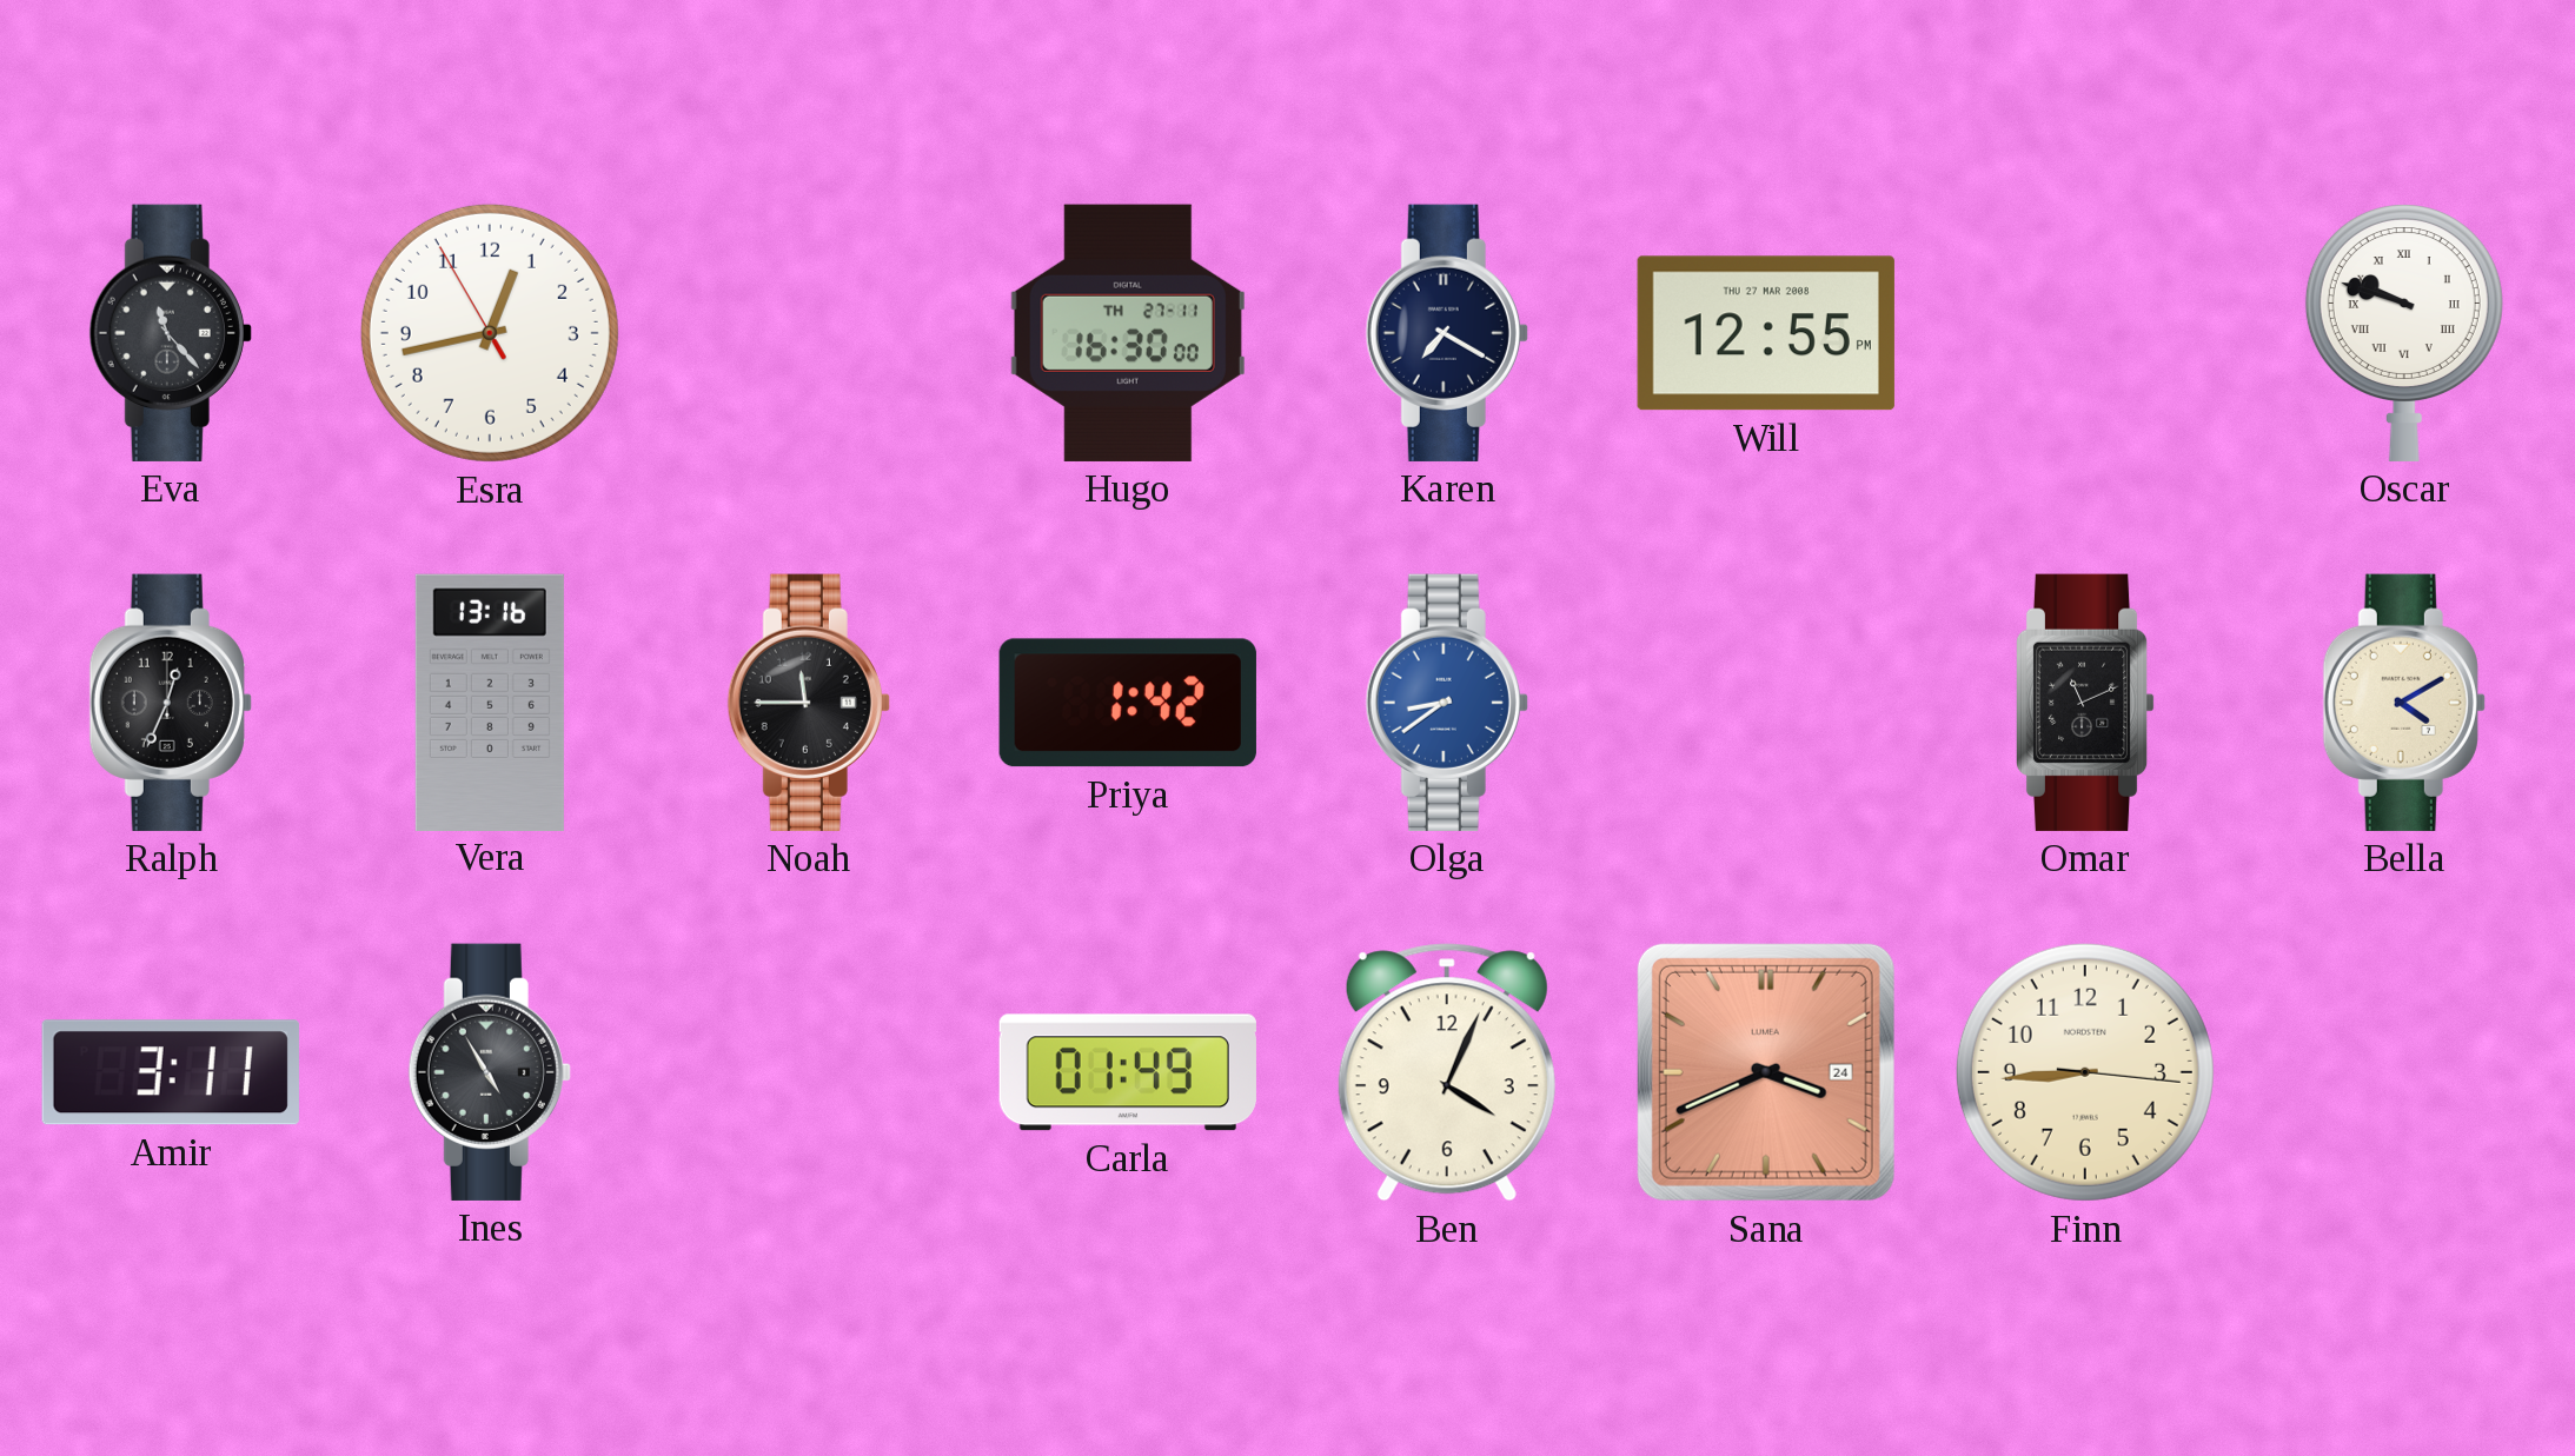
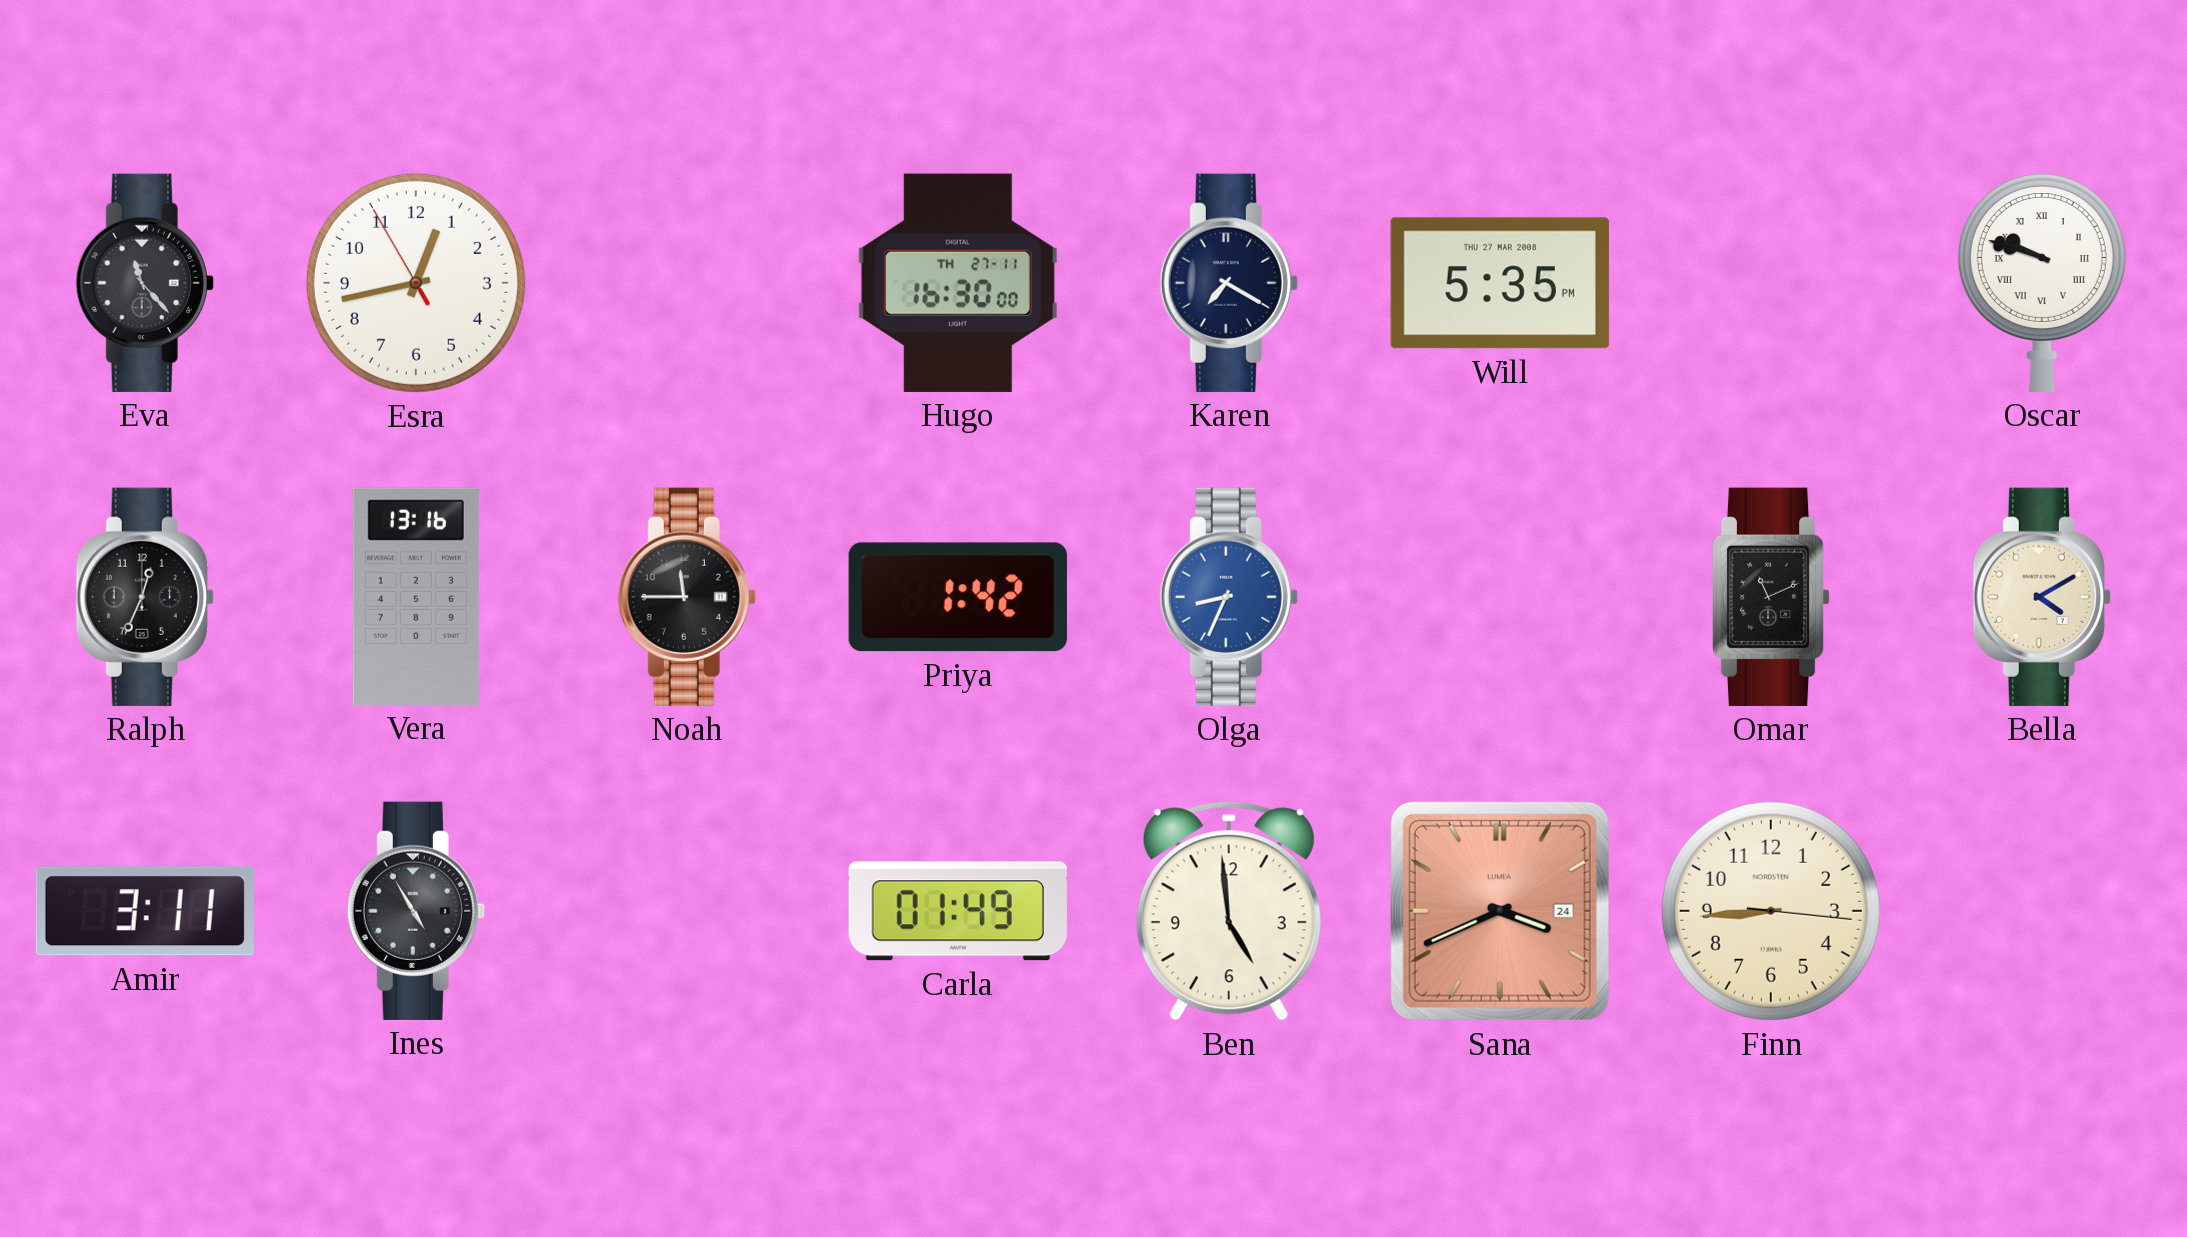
Will: 12:55 -> 5:35 (1500, 283)
Olga: 8:39 -> 8:34 (1229, 597)
Ben: 4:04 -> 4:59 (1229, 911)
